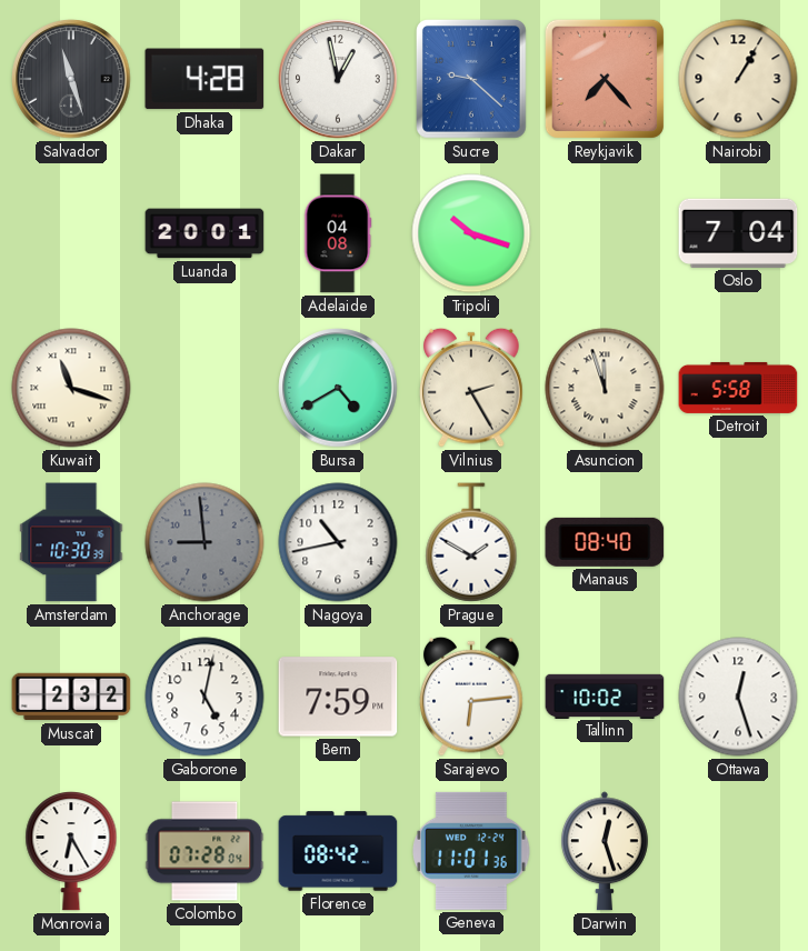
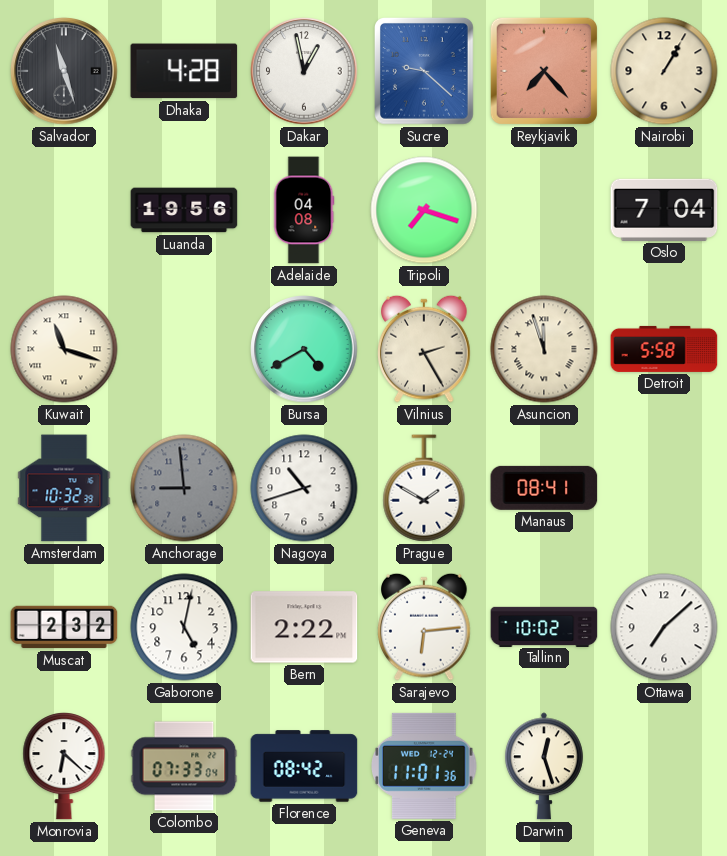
Luanda: 20:01 -> 19:56 (184, 210)
Tripoli: 10:18 -> 7:18 (424, 210)
Amsterdam: 10:30 -> 10:32 (64, 488)
Nagoya: 10:43 -> 10:42 (304, 488)
Manaus: 08:40 -> 08:41 (544, 488)
Bern: 7:59 -> 2:22 (304, 627)
Ottawa: 12:27 -> 7:08 (664, 627)
Monrovia: 6:25 -> 6:22 (64, 767)
Colombo: 07:28 -> 07:33 (184, 766)
